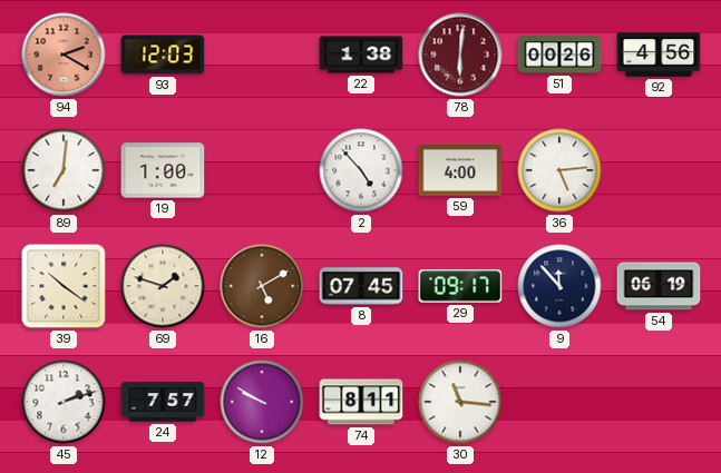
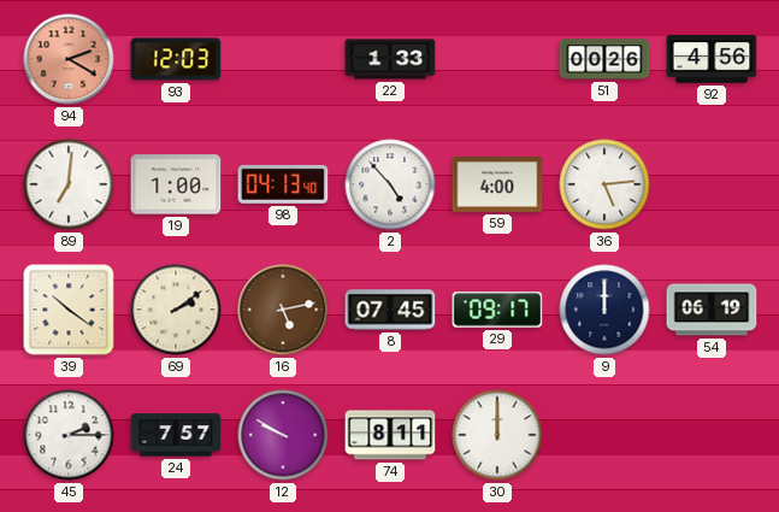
22: 1:38 -> 1:33 (390, 59)
78: 6:01 -> none (460, 55)
98: none -> 04:13 (283, 184)
69: 1:48 -> 2:09 (176, 310)
16: 5:10 -> 5:13 (283, 310)
9: 11:53 -> 12:00 (604, 310)
45: 2:12 -> 2:15 (69, 435)
30: 11:16 -> 12:00 (497, 435)
